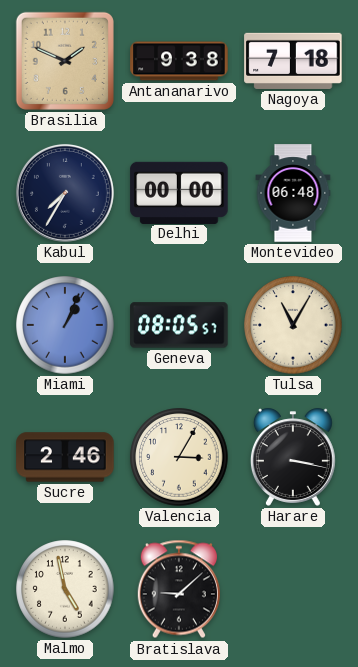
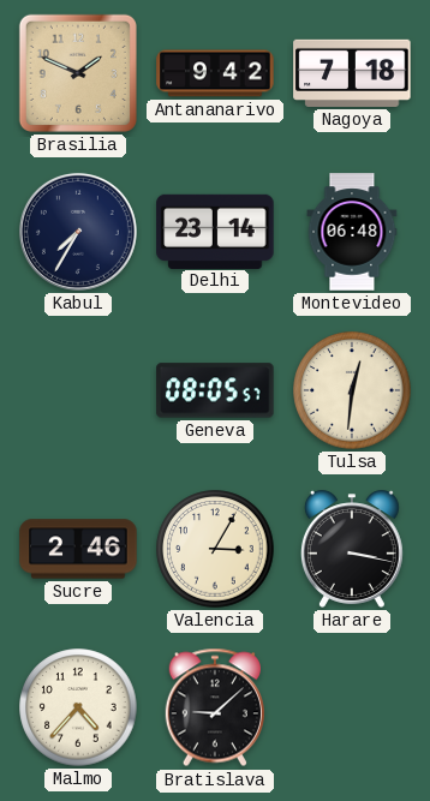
Antananarivo: 9:38 -> 9:42 (215, 73)
Delhi: 00:00 -> 23:14 (215, 231)
Miami: 1:04 -> none (65, 325)
Tulsa: 11:05 -> 12:31 (352, 390)
Malmo: 4:58 -> 4:37 (78, 707)
